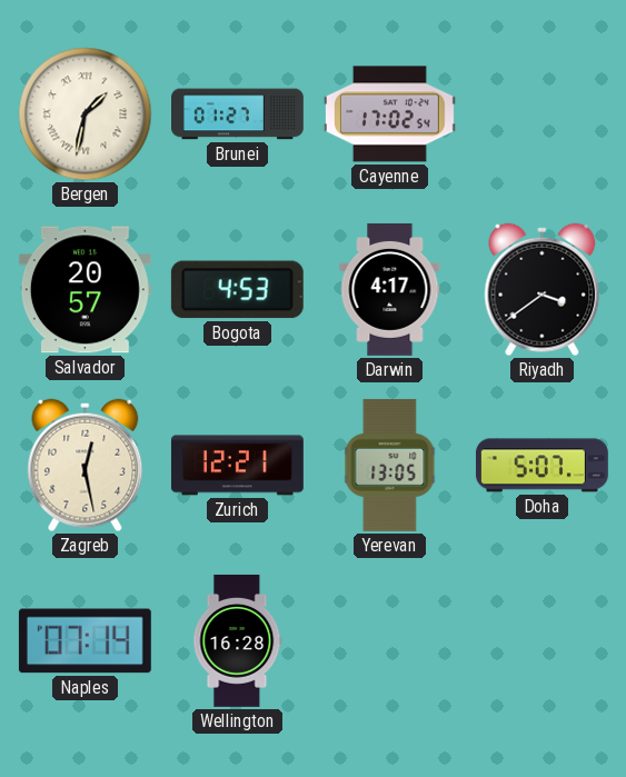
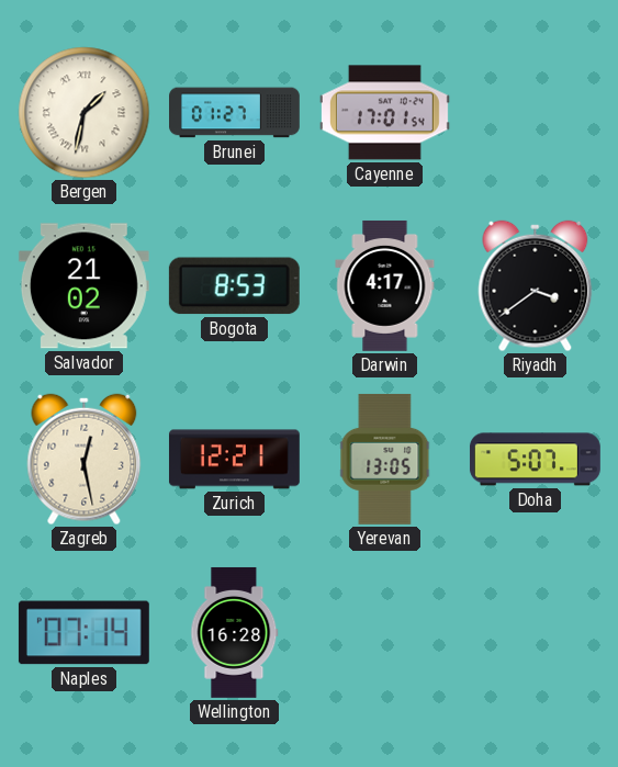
Cayenne: 17:02 -> 17:01 (384, 113)
Salvador: 20:57 -> 21:02 (83, 286)
Bogota: 4:53 -> 8:53 (234, 286)
